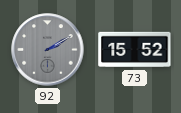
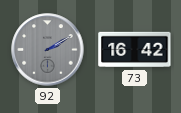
73: 15:52 -> 16:42 (135, 50)
